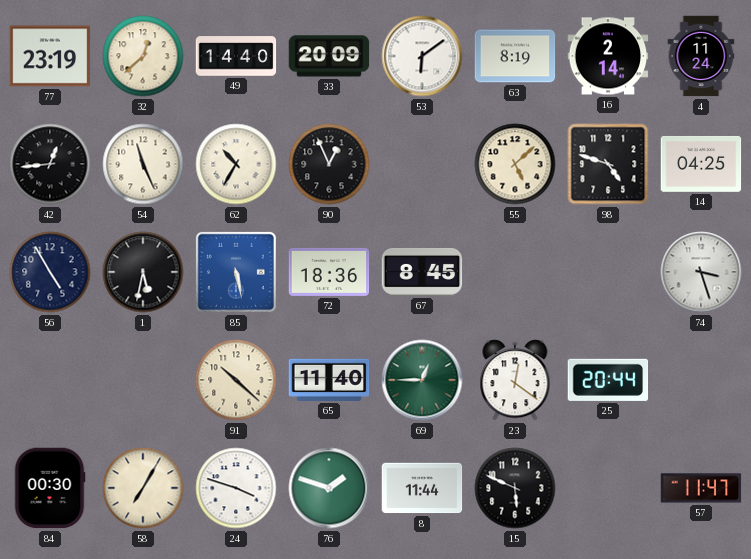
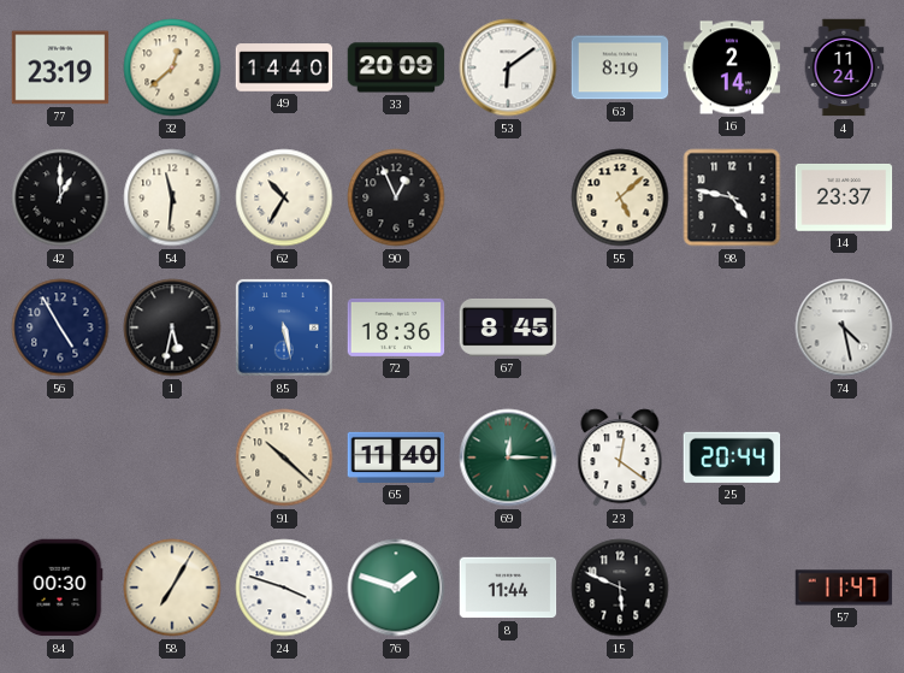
42: 12:44 -> 1:00 (60, 197)
54: 11:26 -> 11:31 (172, 197)
98: 4:48 -> 4:47 (732, 197)
14: 04:25 -> 23:37 (844, 197)
74: 3:27 -> 4:28 (844, 327)
69: 12:45 -> 12:15 (508, 457)
